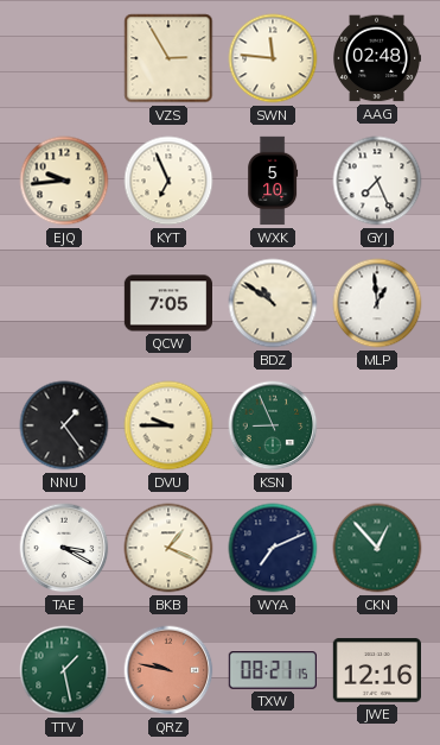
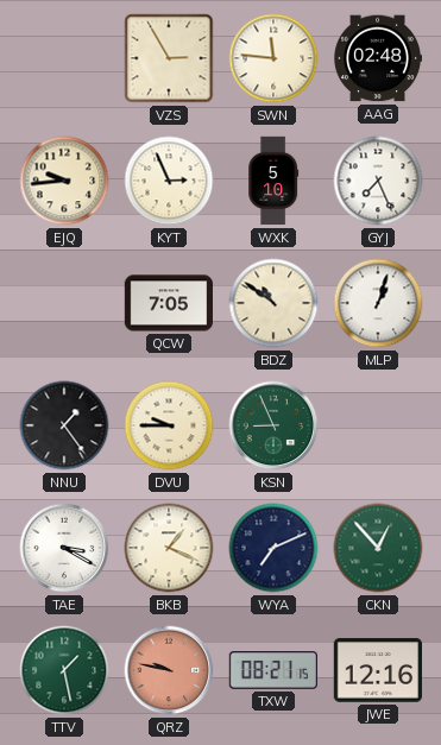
KYT: 6:56 -> 2:56 (169, 181)
MLP: 12:59 -> 1:03 (378, 303)
